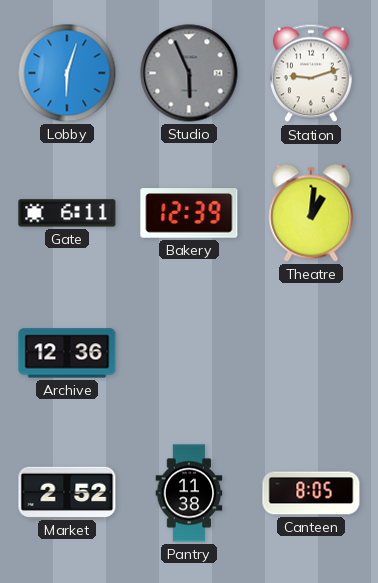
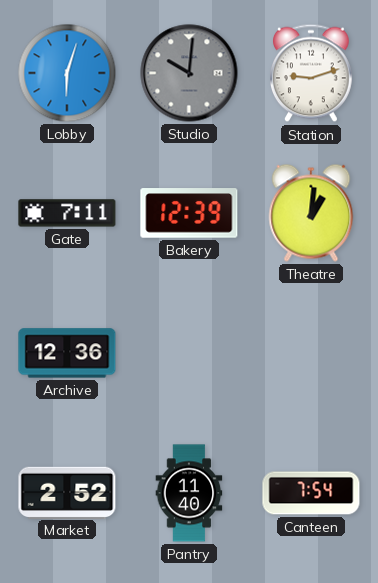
Studio: 5:56 -> 10:01 (189, 73)
Gate: 6:11 -> 7:11 (67, 213)
Pantry: 11:38 -> 11:40 (189, 493)
Canteen: 8:05 -> 7:54 (311, 493)
